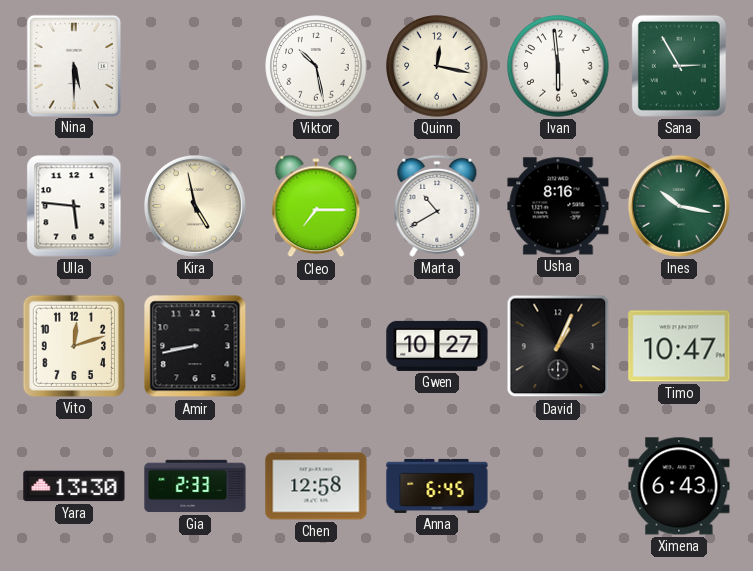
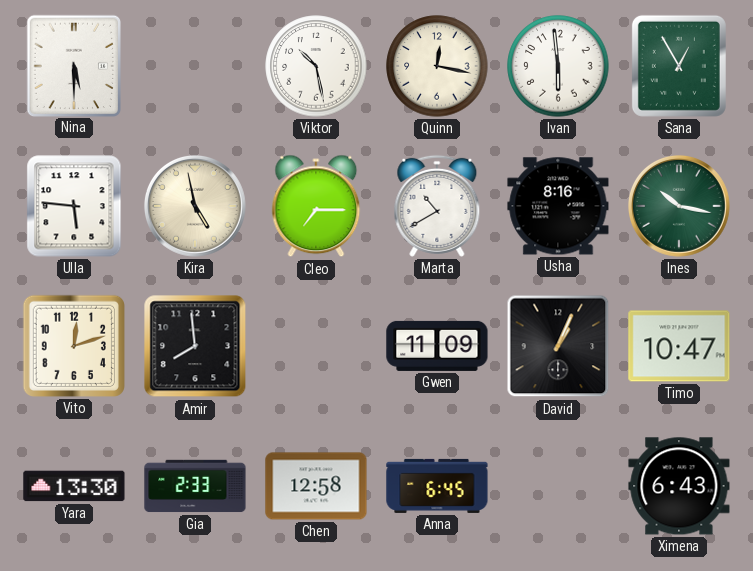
Sana: 2:55 -> 12:55 (679, 66)
Amir: 8:43 -> 7:59 (195, 346)
Gwen: 10:27 -> 11:09 (437, 346)
